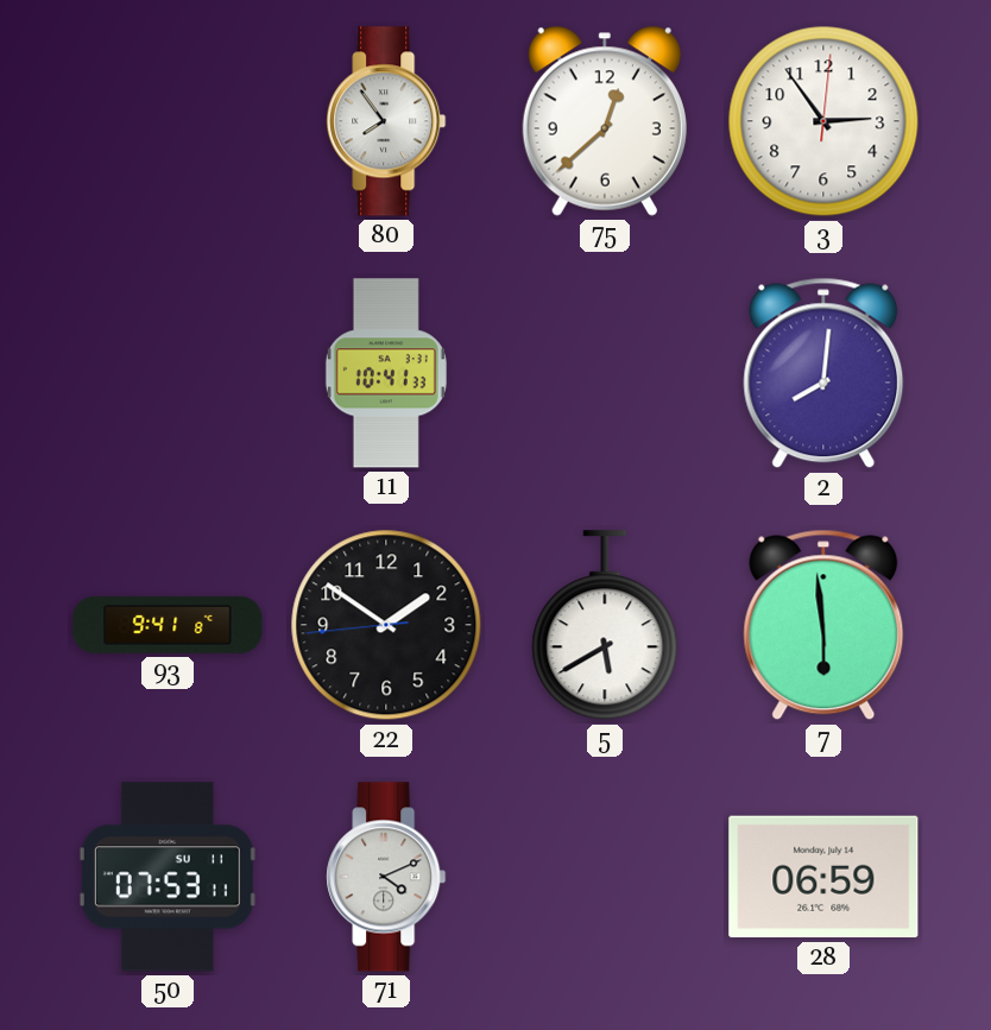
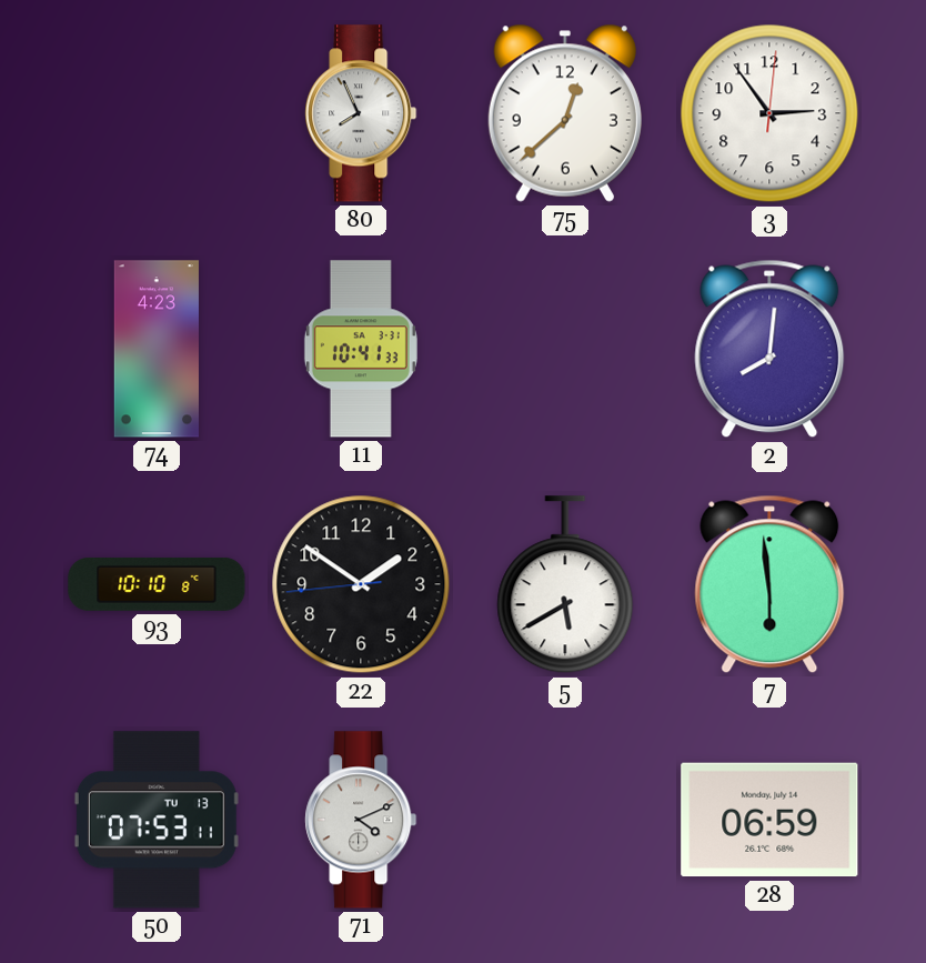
80: 7:54 -> 7:56 (361, 113)
74: none -> 4:23 (157, 349)
93: 9:41 -> 10:10 (157, 584)
50 date: SU 11 -> TU 13 (157, 820)
